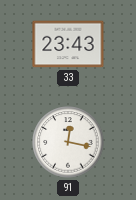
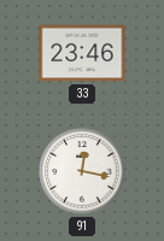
33: 23:43 -> 23:46 (82, 53)
